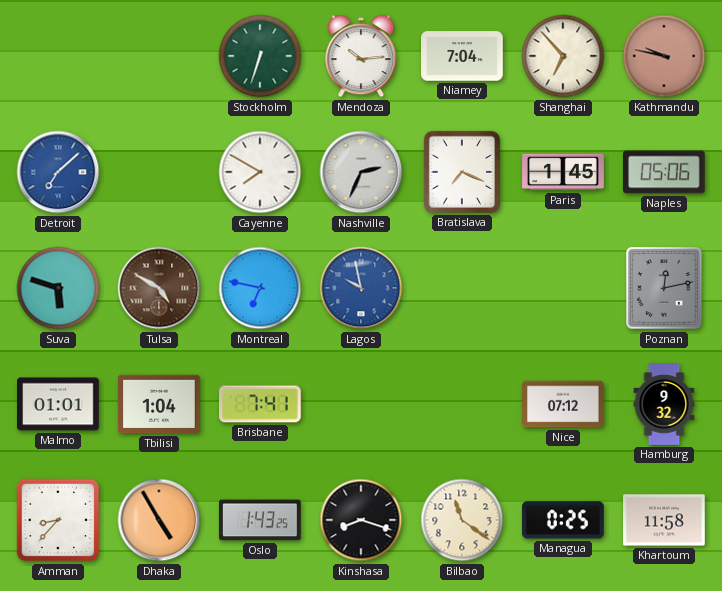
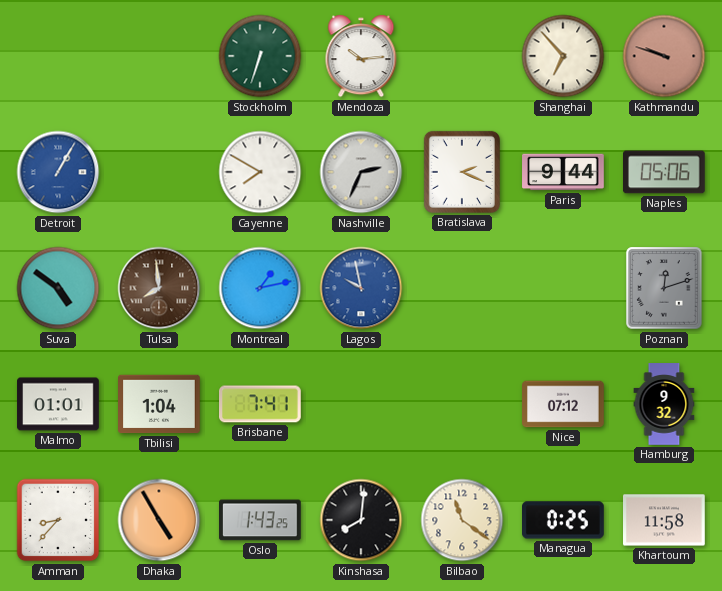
Niamey: 7:04 -> none (462, 56)
Kathmandu: 9:47 -> 9:48 (664, 56)
Detroit: 7:08 -> 1:05 (58, 172)
Bratislava: 7:19 -> 2:19 (462, 172)
Paris: 1:45 -> 9:44 (563, 172)
Suva: 5:48 -> 4:51 (58, 288)
Tulsa: 4:50 -> 7:59 (159, 288)
Montreal: 6:47 -> 1:13 (260, 288)
Poznan: 12:13 -> 12:12 (664, 288)
Kinshasa: 8:18 -> 8:01 (361, 520)
